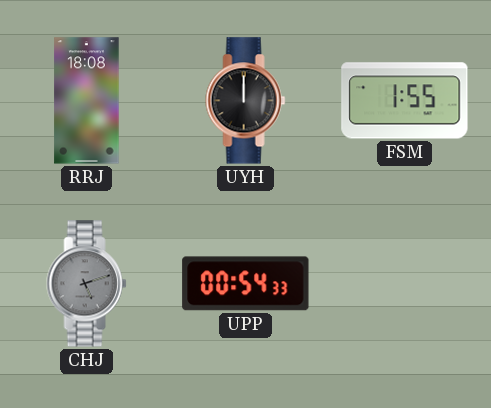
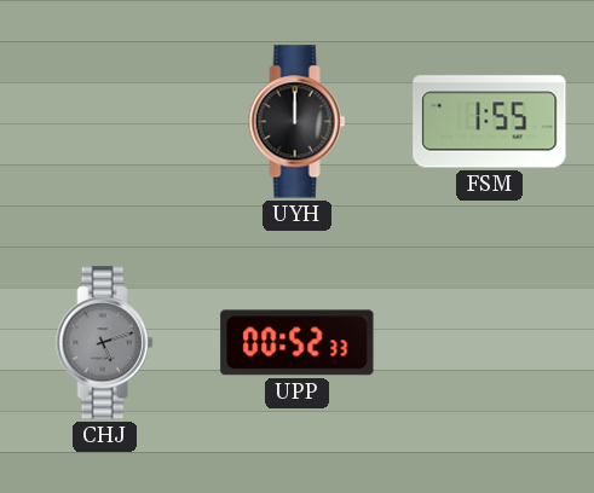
RRJ: 18:08 -> none (87, 101)
UPP: 00:54 -> 00:52 (298, 343)
